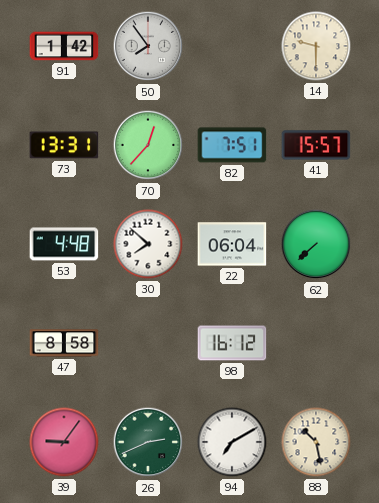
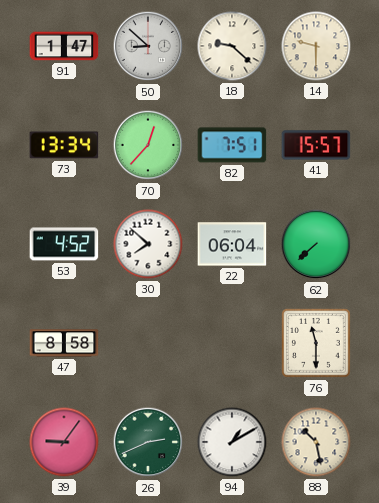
91: 1:42 -> 1:47 (64, 46)
50: 7:54 -> 8:52 (148, 46)
18: none -> 9:22 (232, 46)
73: 13:31 -> 13:34 (64, 145)
53: 4:48 -> 4:52 (64, 244)
98: 16:12 -> none (232, 343)
76: none -> 11:30 (317, 344)
94: 7:10 -> 1:10 (232, 442)
